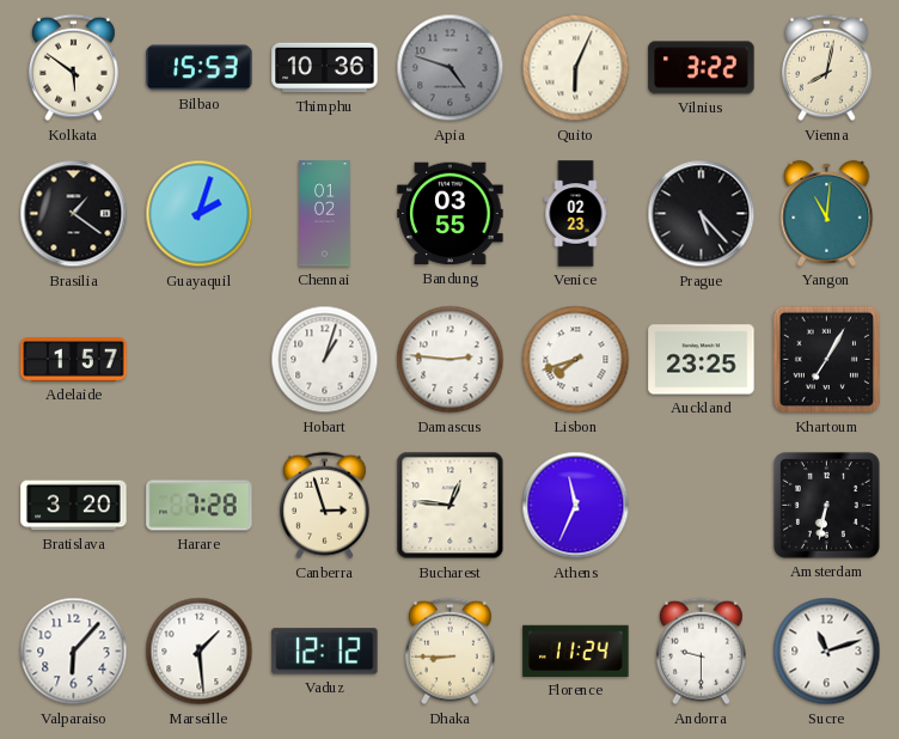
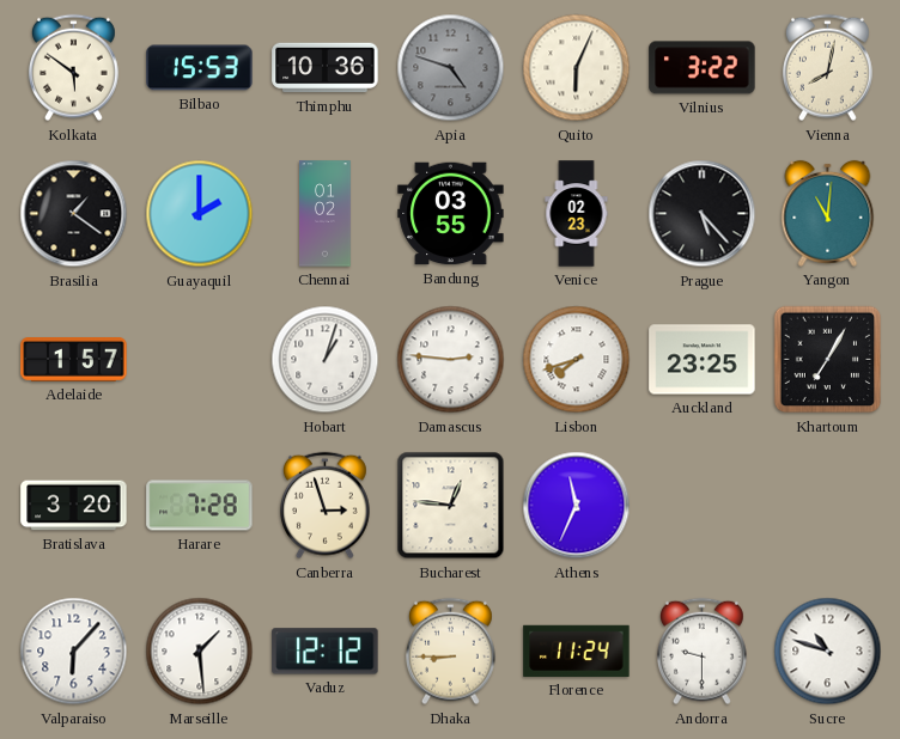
Guayaquil: 2:03 -> 2:00 (200, 214)
Amsterdam: 6:32 -> none (826, 505)
Sucre: 11:12 -> 10:48 (828, 652)
